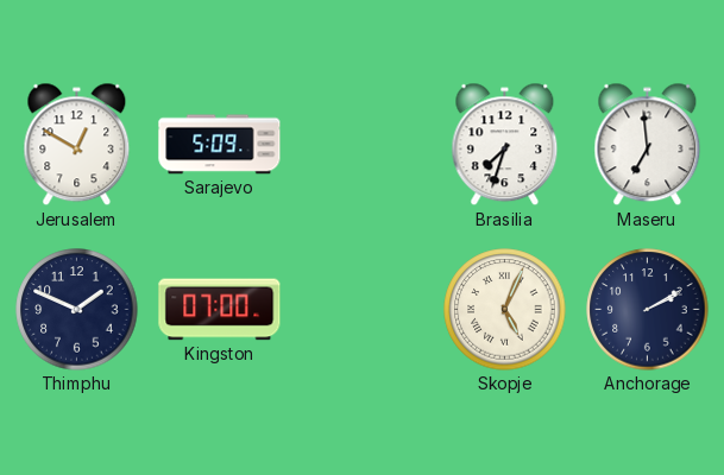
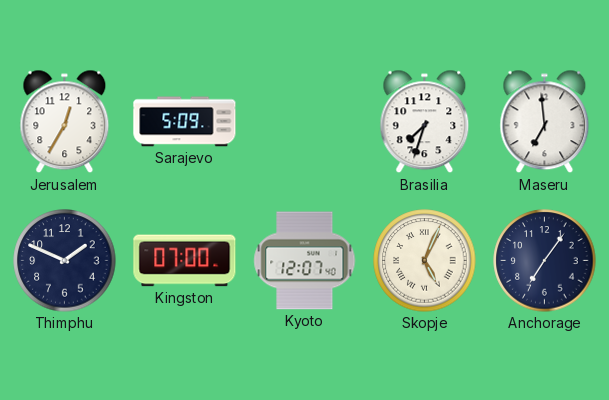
Jerusalem: 12:50 -> 12:35 (65, 122)
Kyoto: none -> 12:07 (305, 261)
Anchorage: 2:10 -> 7:06 (545, 261)
